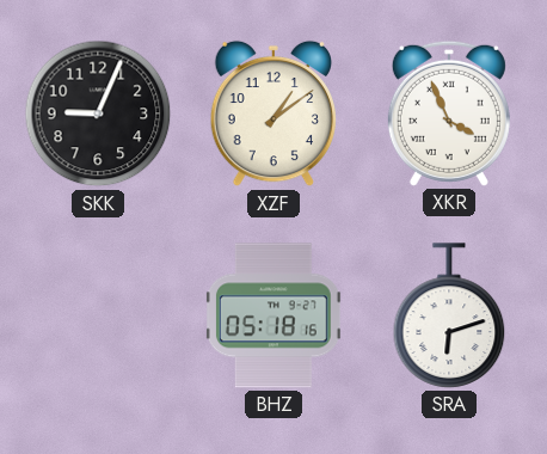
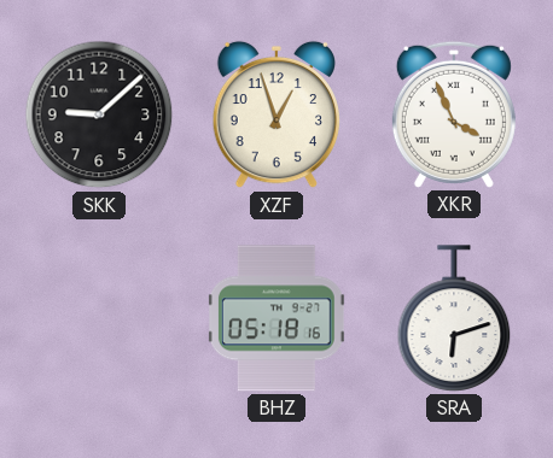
SKK: 9:04 -> 9:08 (99, 114)
XZF: 1:09 -> 12:57 (276, 114)
